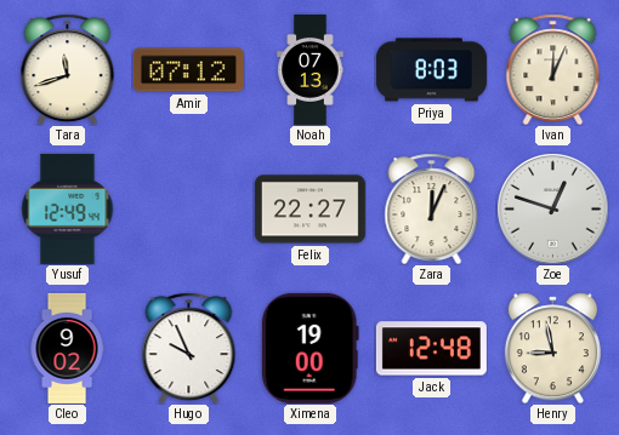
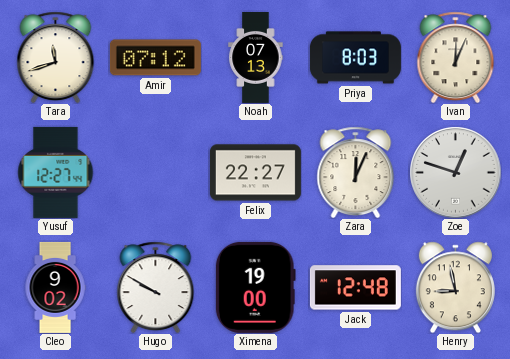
Yusuf: 12:49 -> 12:27 (56, 172)
Hugo: 9:56 -> 9:50 (156, 287)
